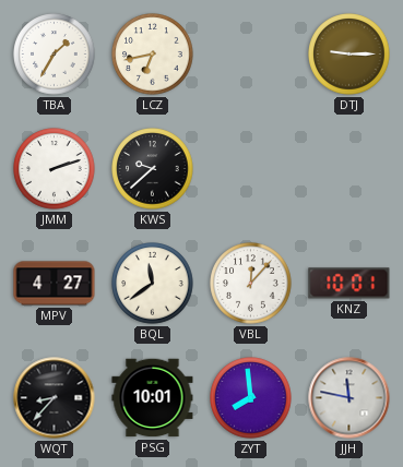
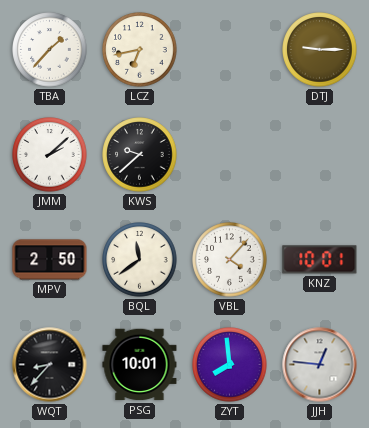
TBA: 1:35 -> 1:37 (50, 50)
JMM: 2:12 -> 2:08 (50, 155)
MPV: 4:27 -> 2:50 (50, 260)
VBL: 12:07 -> 4:07 (230, 260)
JJH: 11:47 -> 12:46 (320, 365)
